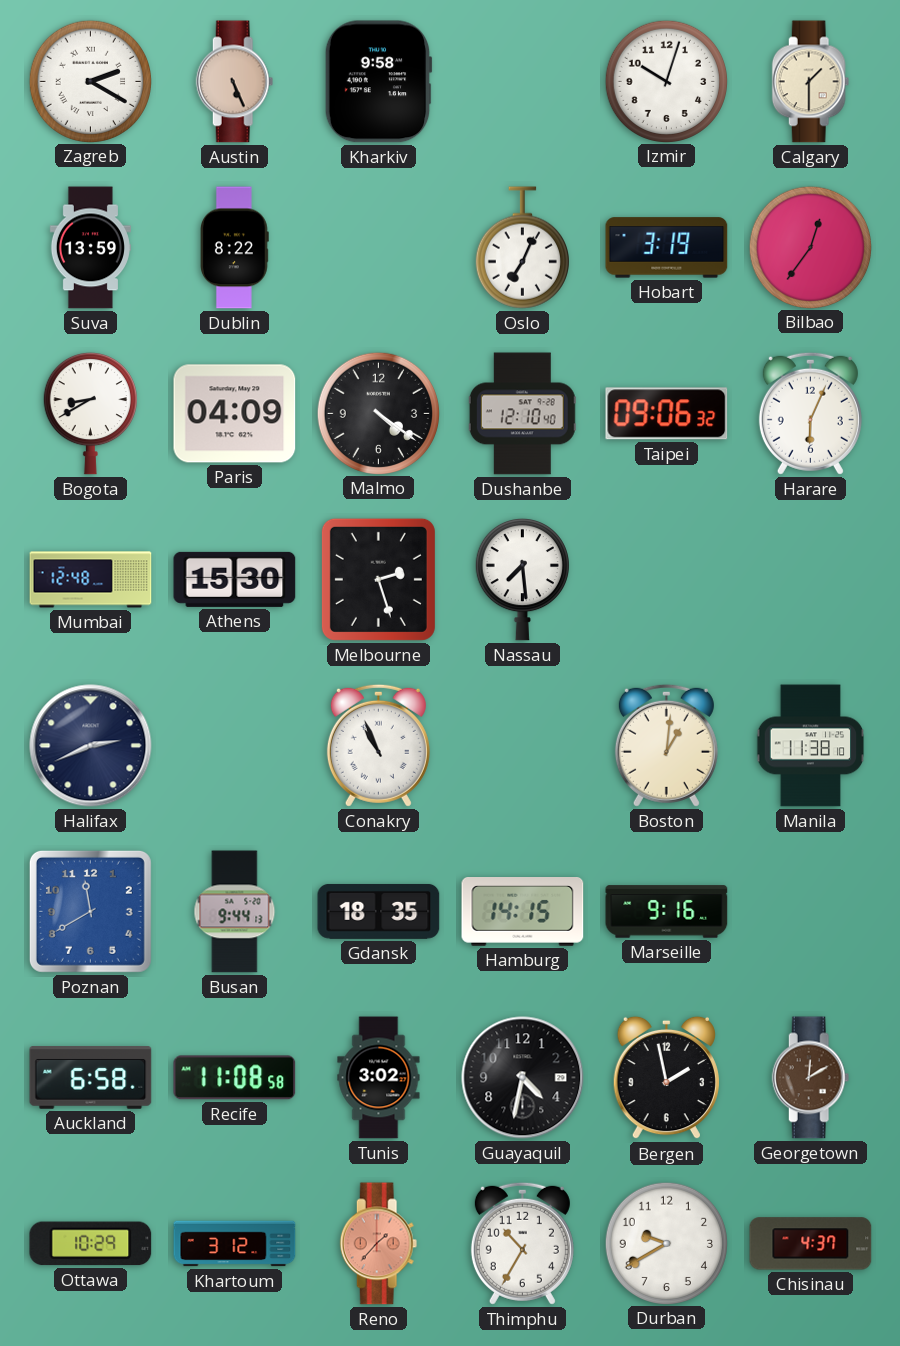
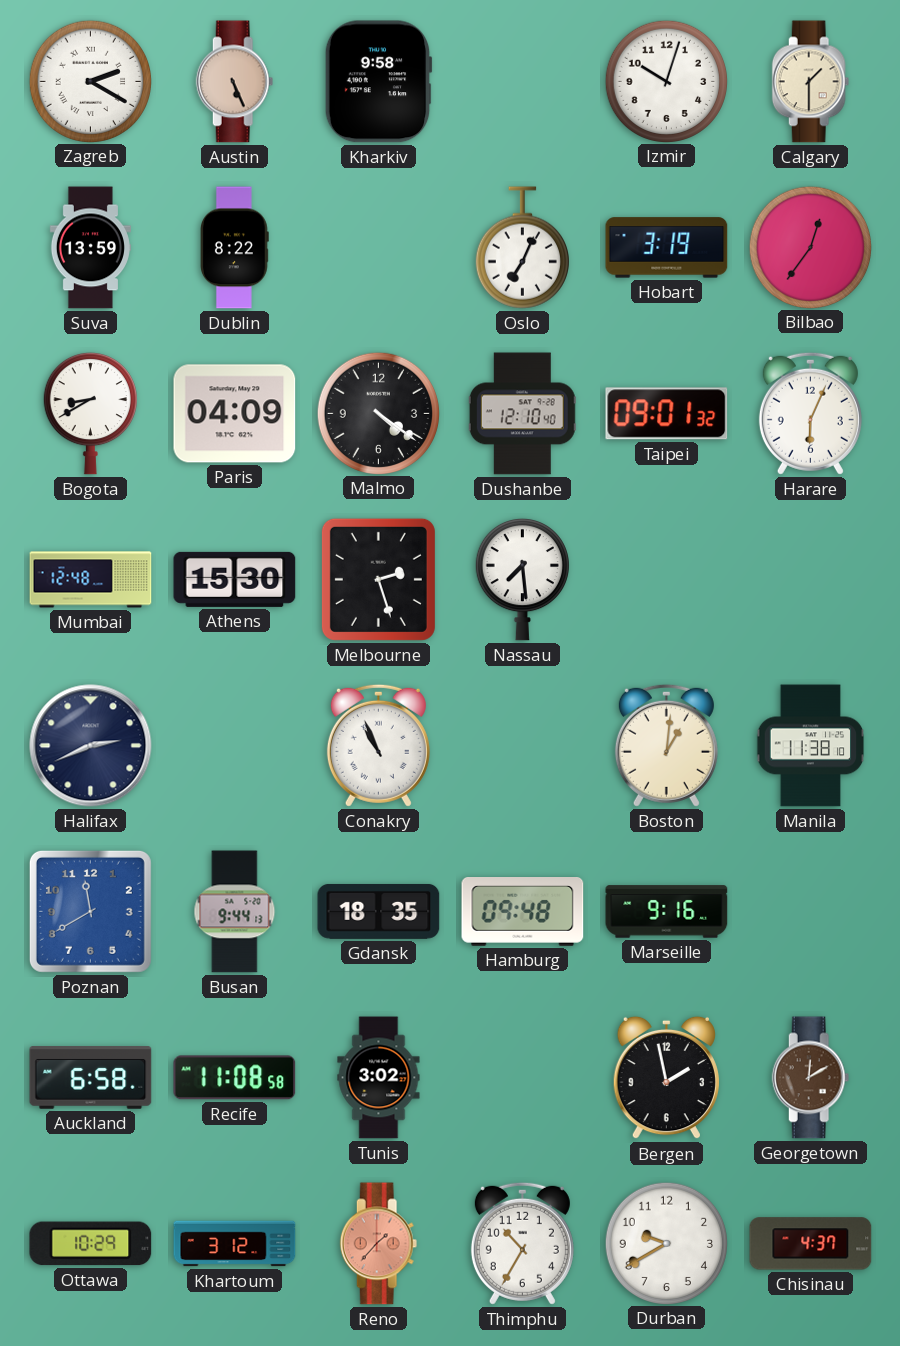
Taipei: 09:06 -> 09:01 (667, 414)
Hamburg: 14:15 -> 09:48 (523, 912)
Guayaquil: 4:32 -> none (523, 1078)
